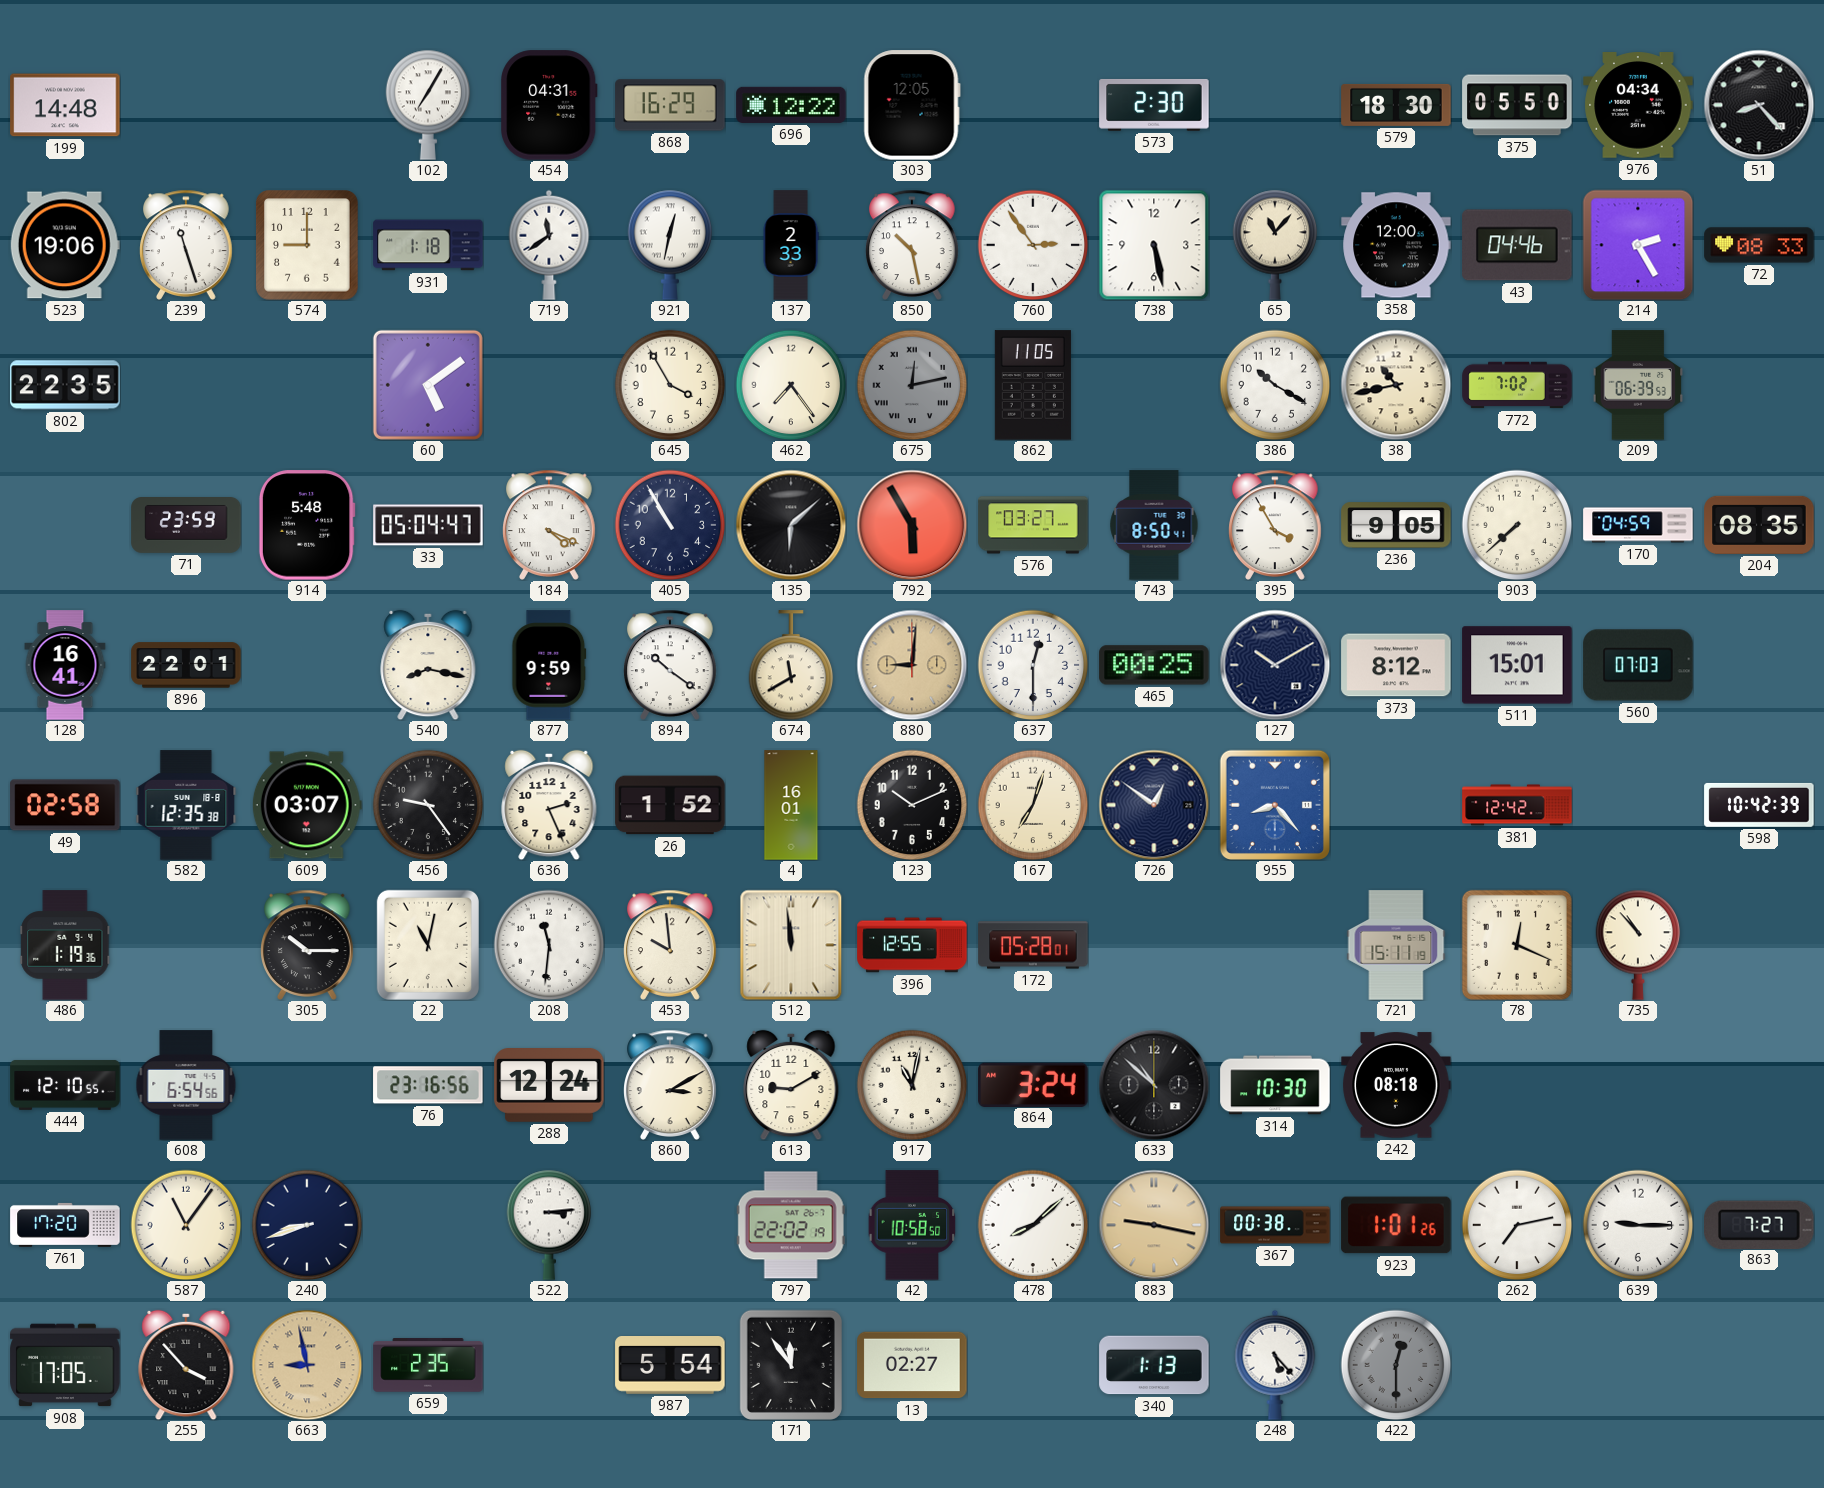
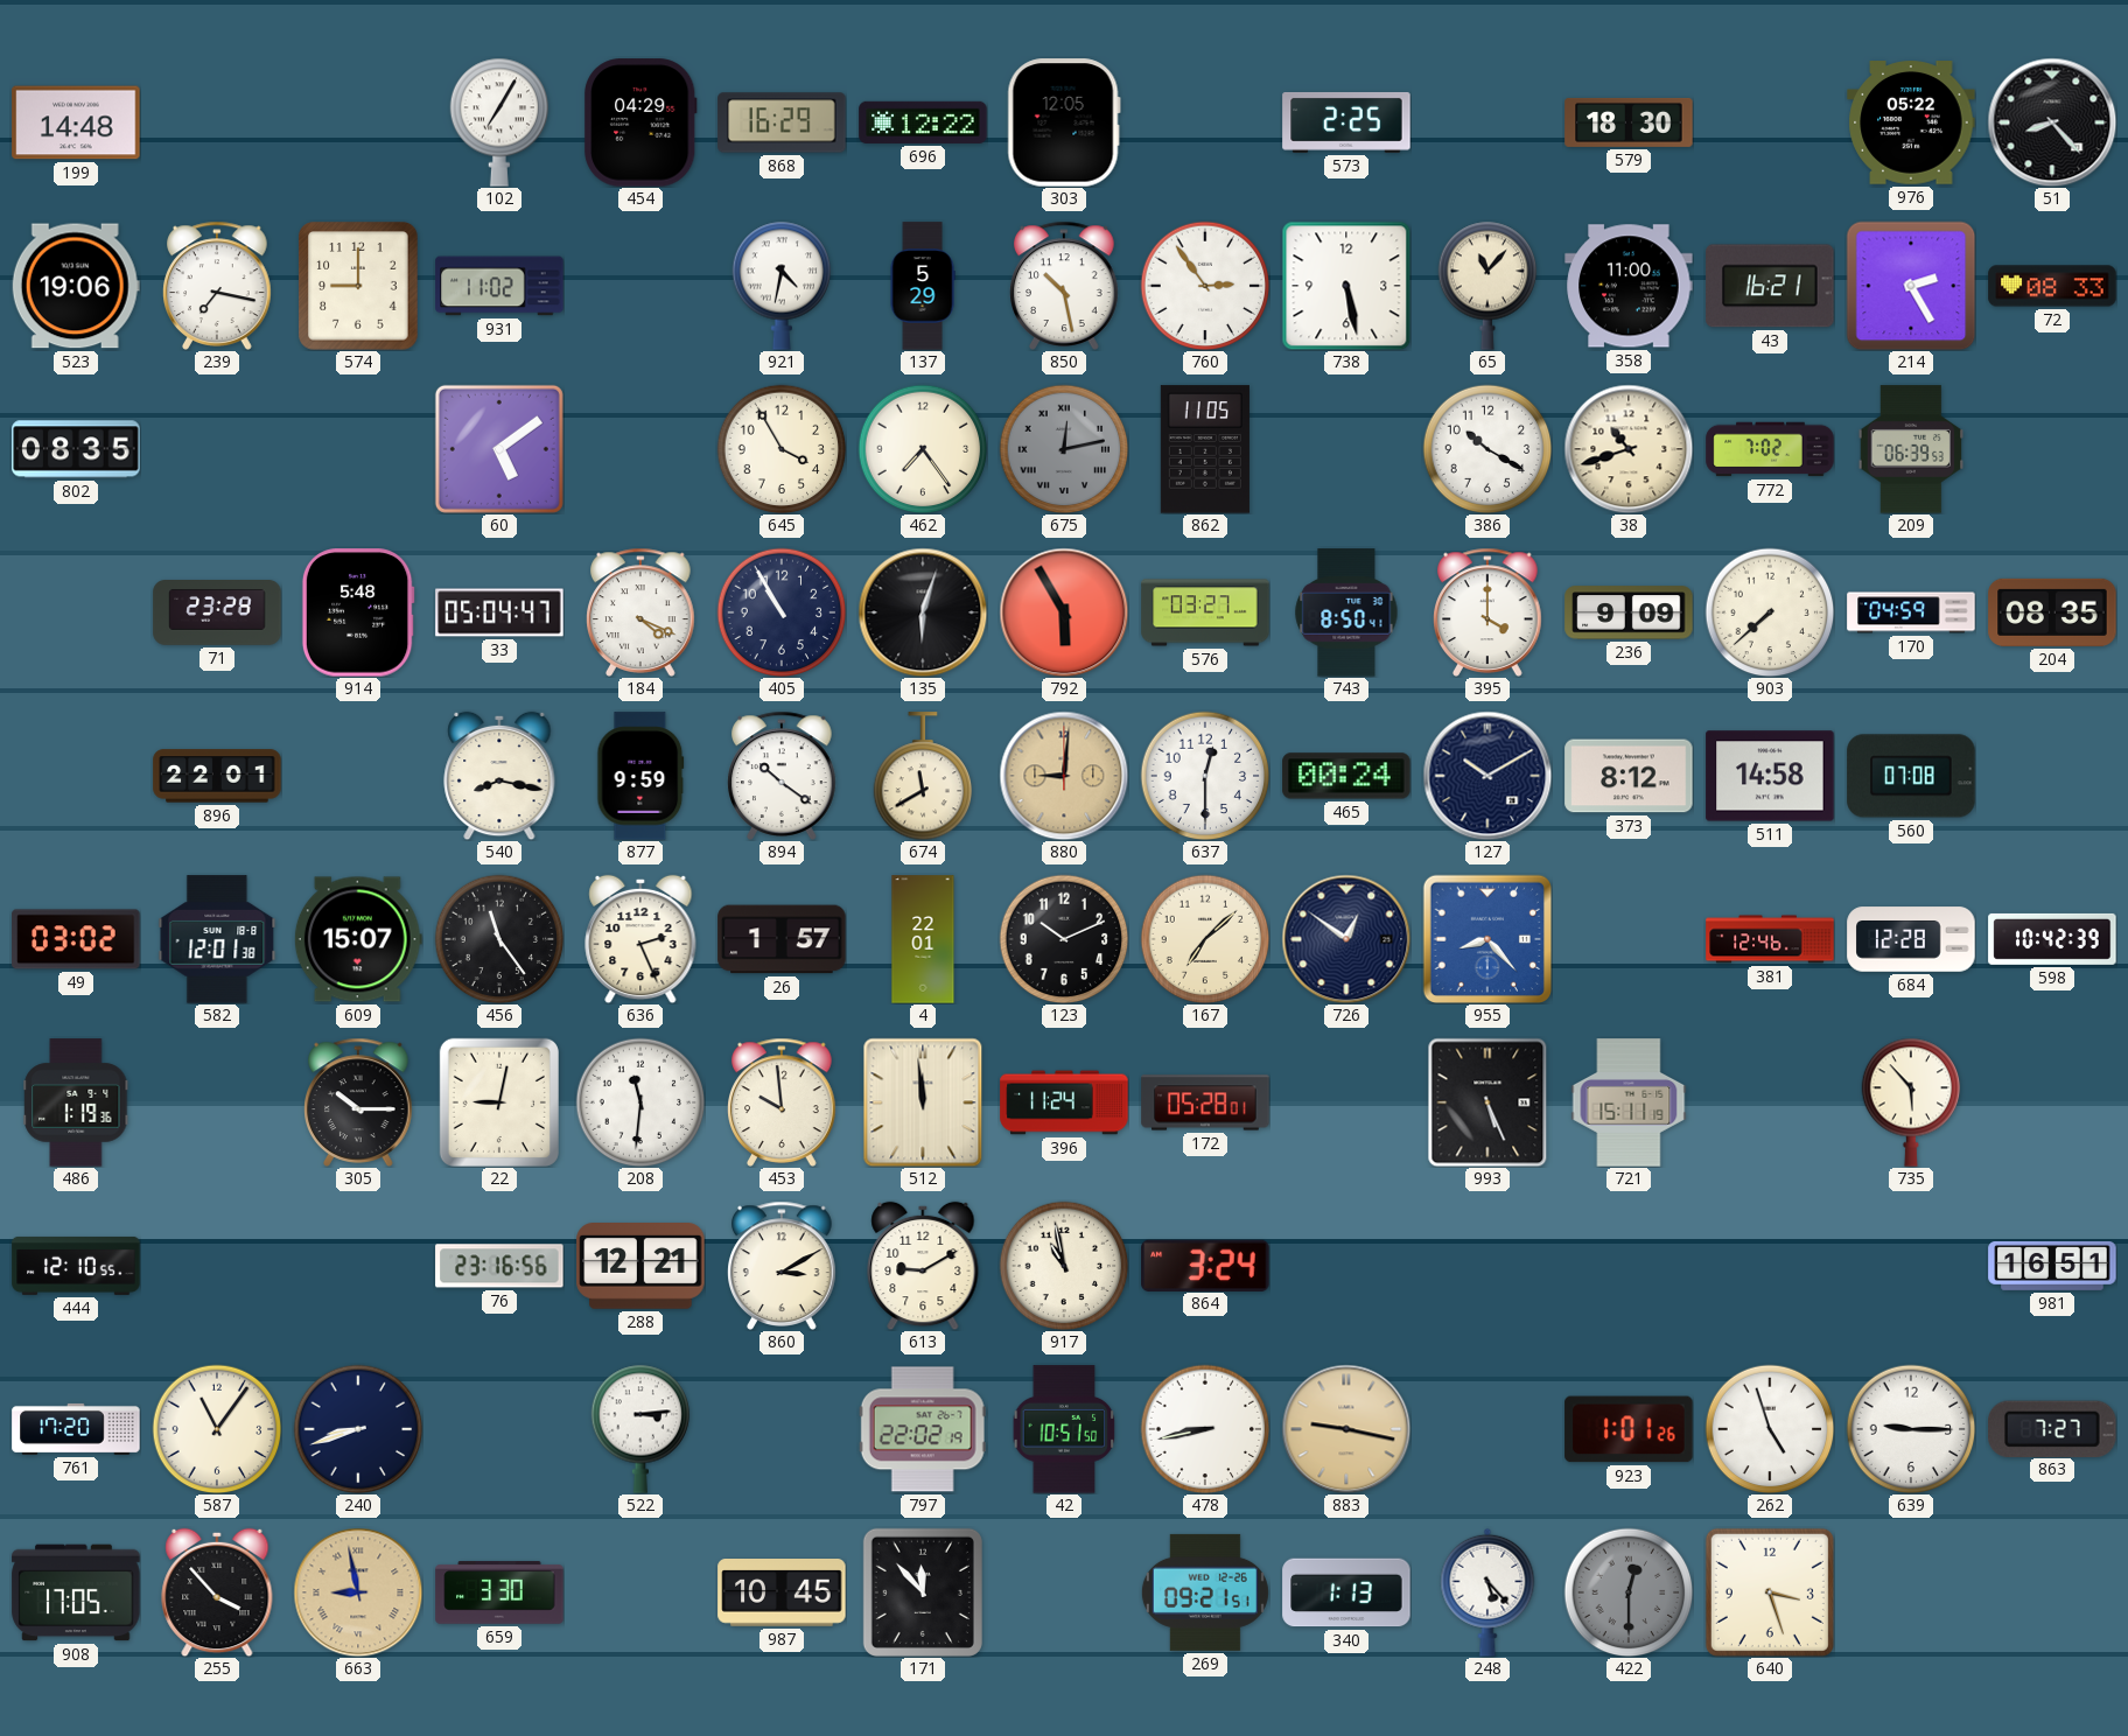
454: 04:31 -> 04:29 (642, 123)
573: 2:30 -> 2:25 (1346, 123)
375: 05:50 -> none (1517, 105)
976: 04:34 -> 05:22 (1911, 123)
239: 11:27 -> 7:17 (217, 286)
931: 1:18 -> 11:02 (499, 286)
719: 11:39 -> none (549, 245)
921: 12:32 -> 4:32 (782, 286)
137: 2:33 -> 5:29 (923, 286)
358: 12:00 -> 11:00 (1629, 286)
43: 04:46 -> 16:21 (1770, 286)
802: 22:35 -> 08:35 (76, 449)
38: 10:43 -> 10:42 (1629, 449)
71: 23:59 -> 23:28 (217, 614)
135: 6:08 -> 6:03 (923, 612)
395: 3:55 -> 4:00 (1487, 612)
236: 9:05 -> 9:09 (1629, 612)
128: 16:41 -> none (65, 665)
465: 00:25 -> 00:24 (1346, 776)
511: 15:01 -> 14:58 (1770, 776)
560: 07:03 -> 07:08 (1911, 776)
49: 02:58 -> 03:02 (76, 939)
582: 12:35 -> 12:01 (217, 939)
609: 03:07 -> 15:07 (358, 939)
456: 9:24 -> 11:24 (499, 939)
26: 1:52 -> 1:57 (782, 939)
4: 16:01 -> 22:01 (923, 939)
167: 7:03 -> 7:08 (1205, 939)
381: 12:42 -> 12:46 (1770, 939)
684: none -> 12:28 (1911, 939)
22: 11:02 -> 9:02 (499, 1102)
396: 12:55 -> 11:24 (1064, 1102)
993: none -> 5:26 (1487, 1102)
78: 12:19 -> none (1517, 945)
735: 10:53 -> 5:53 (1911, 1102)
608: 6:54 -> none (186, 1085)
288: 12:24 -> 12:21 (640, 1267)
917: 11:02 -> 10:58 (1064, 1266)
633: 10:52 -> none (1154, 1085)
314: 10:30 -> none (1275, 1085)
242: 08:18 -> none (1396, 1085)
981: none -> 16:51 (2052, 1266)
42: 10:58 -> 10:51 (1064, 1429)
478: 8:08 -> 8:43 (1205, 1429)
367: 00:38 -> none (1275, 1225)
262: 7:13 -> 4:57 (1770, 1429)
659: 2:35 -> 3:30 (499, 1592)
987: 5:54 -> 10:45 (782, 1594)
171: 11:54 -> 11:53 (923, 1592)
13: 02:27 -> none (912, 1365)
269: none -> 09:21 (1205, 1592)
640: none -> 3:27 (1770, 1592)
